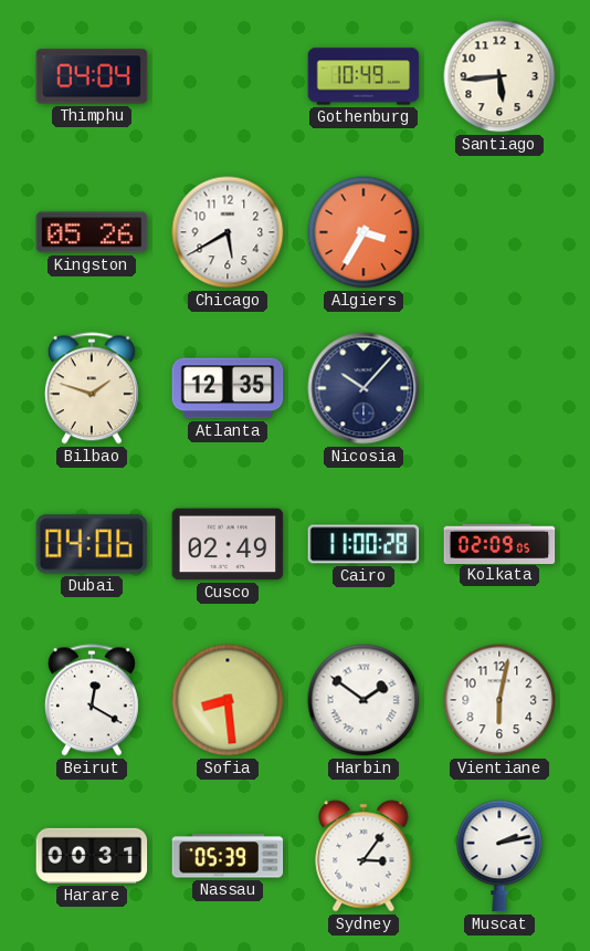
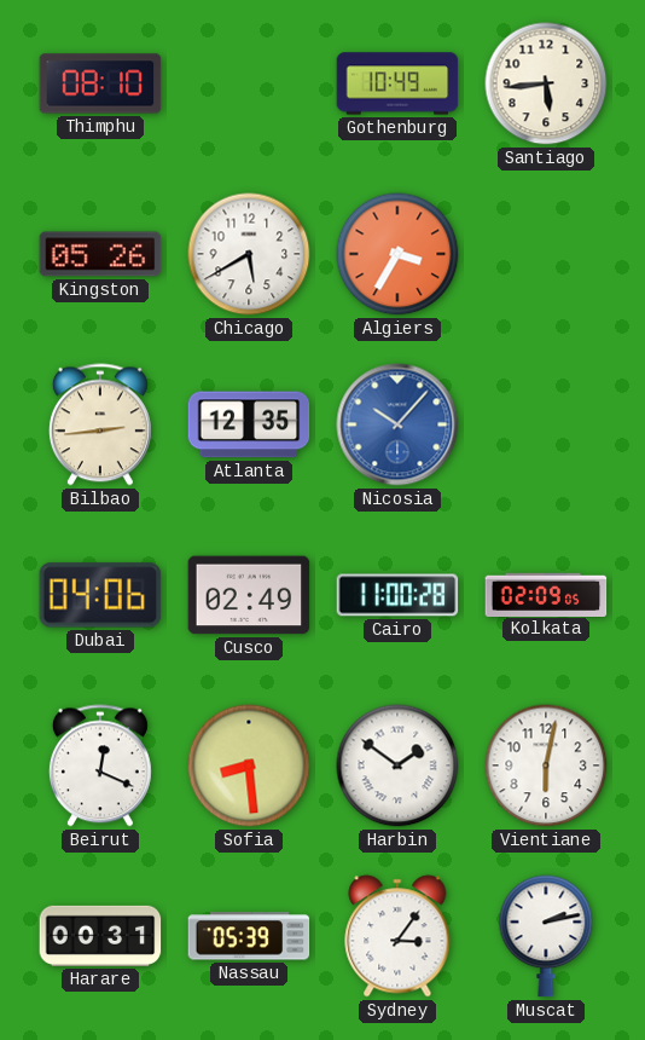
Thimphu: 04:04 -> 08:10 (100, 83)
Bilbao: 1:48 -> 2:44 (100, 424)
Nicosia dial: navy -> blue (397, 424)
Beirut: 12:20 -> 12:19 (100, 765)
